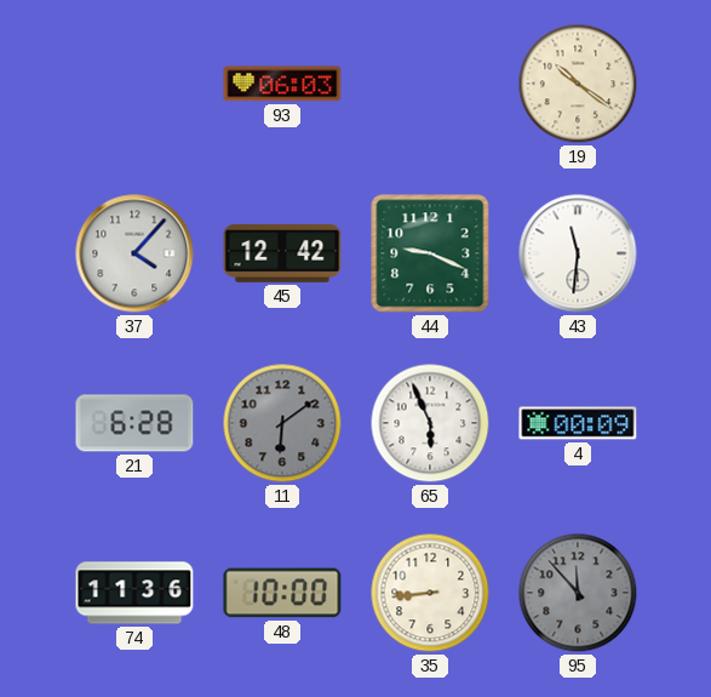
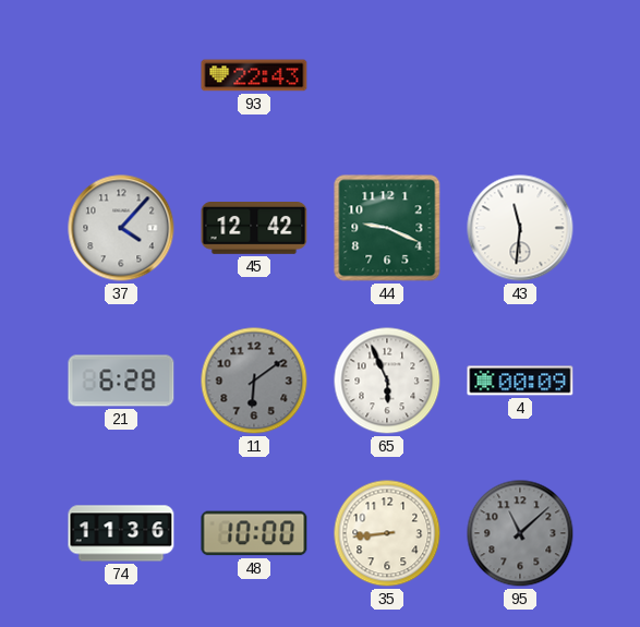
93: 06:03 -> 22:43 (254, 75)
19: 10:21 -> none (578, 84)
95: 11:53 -> 11:08 (520, 533)
